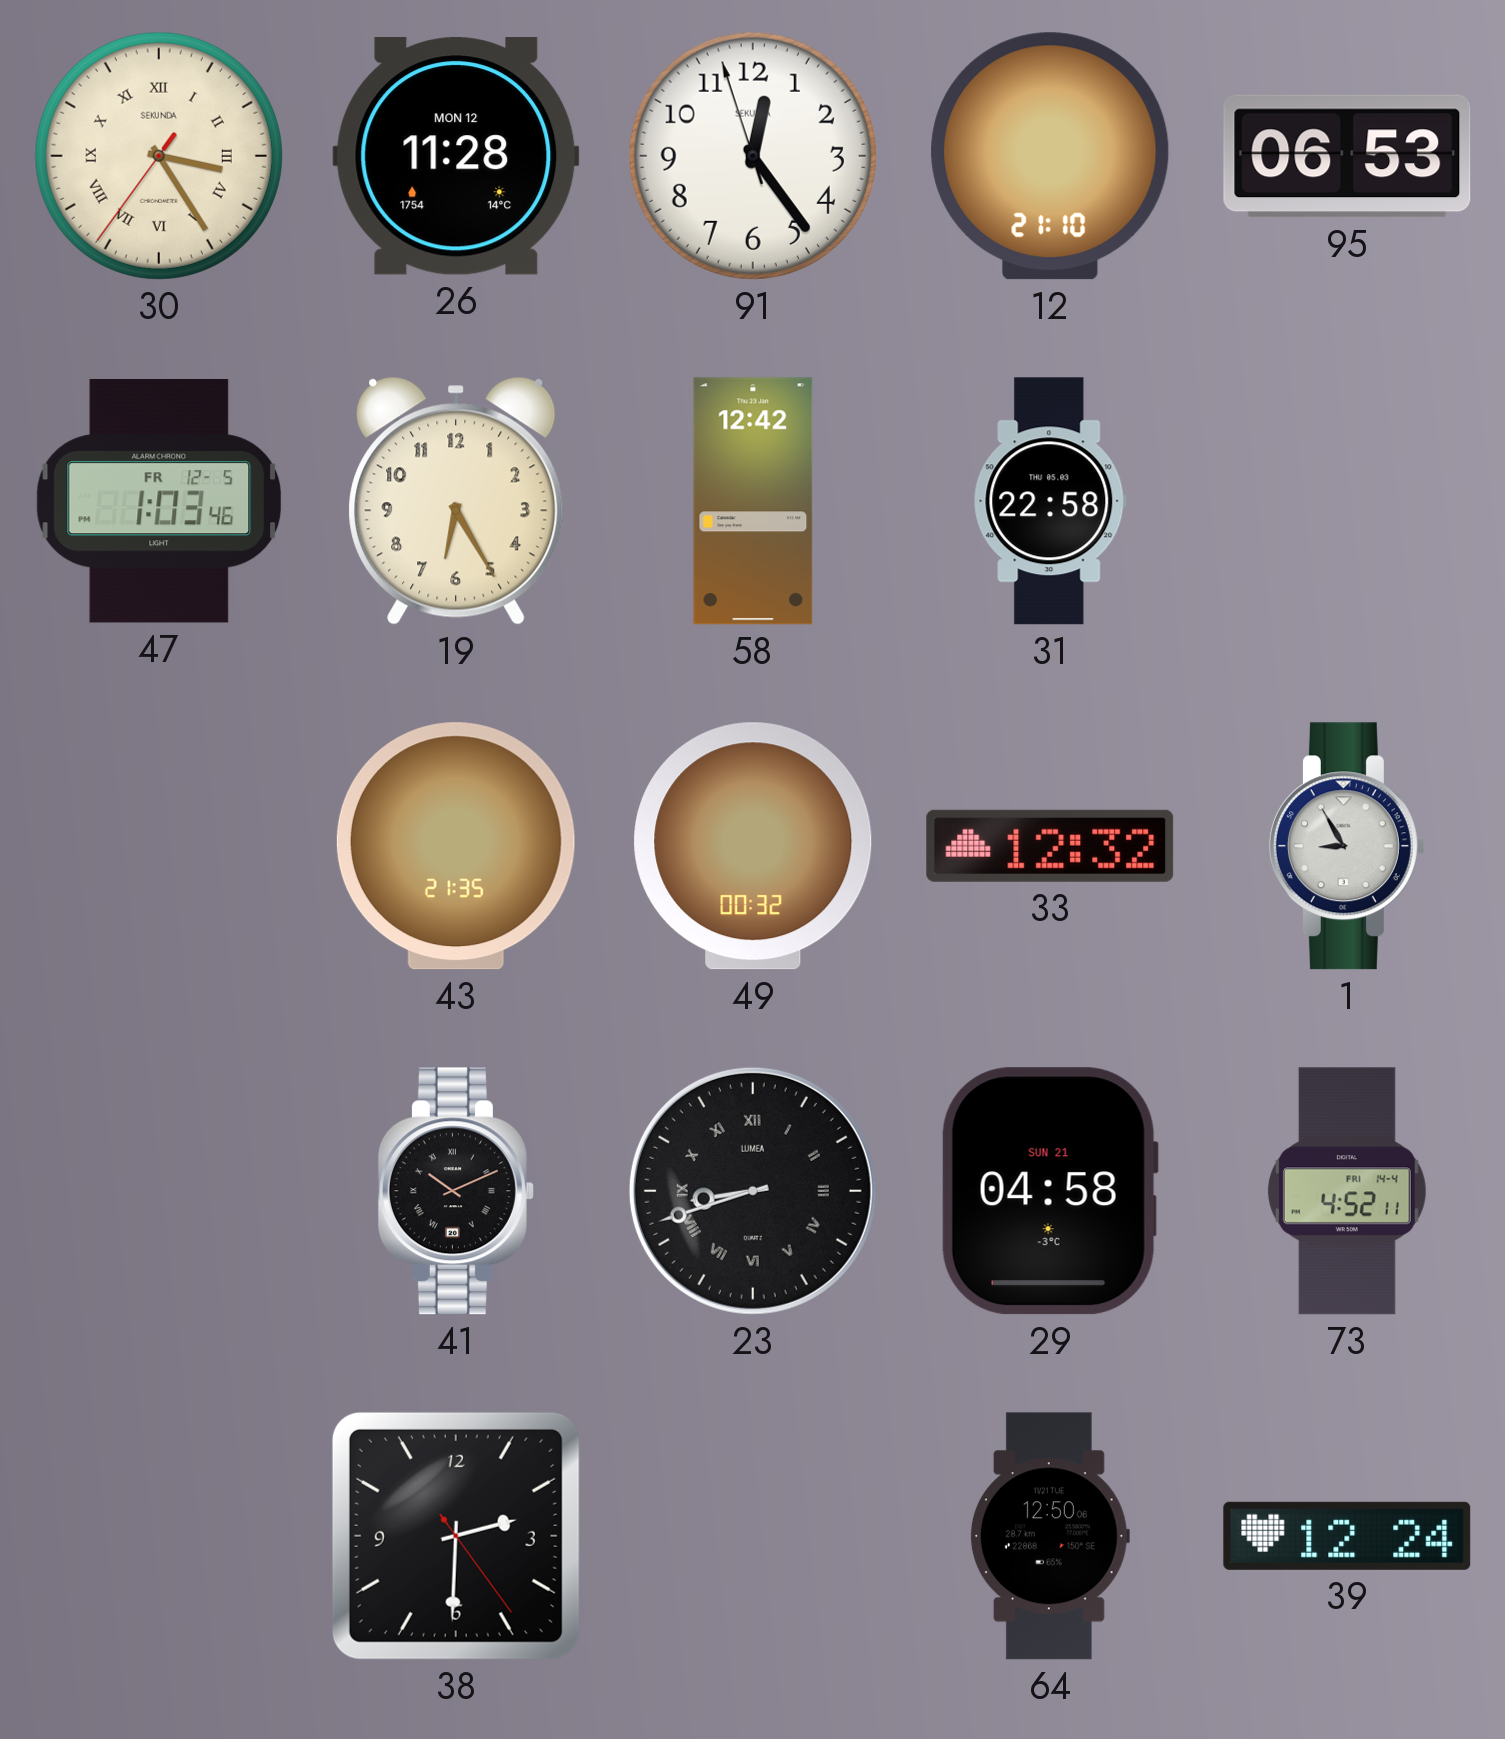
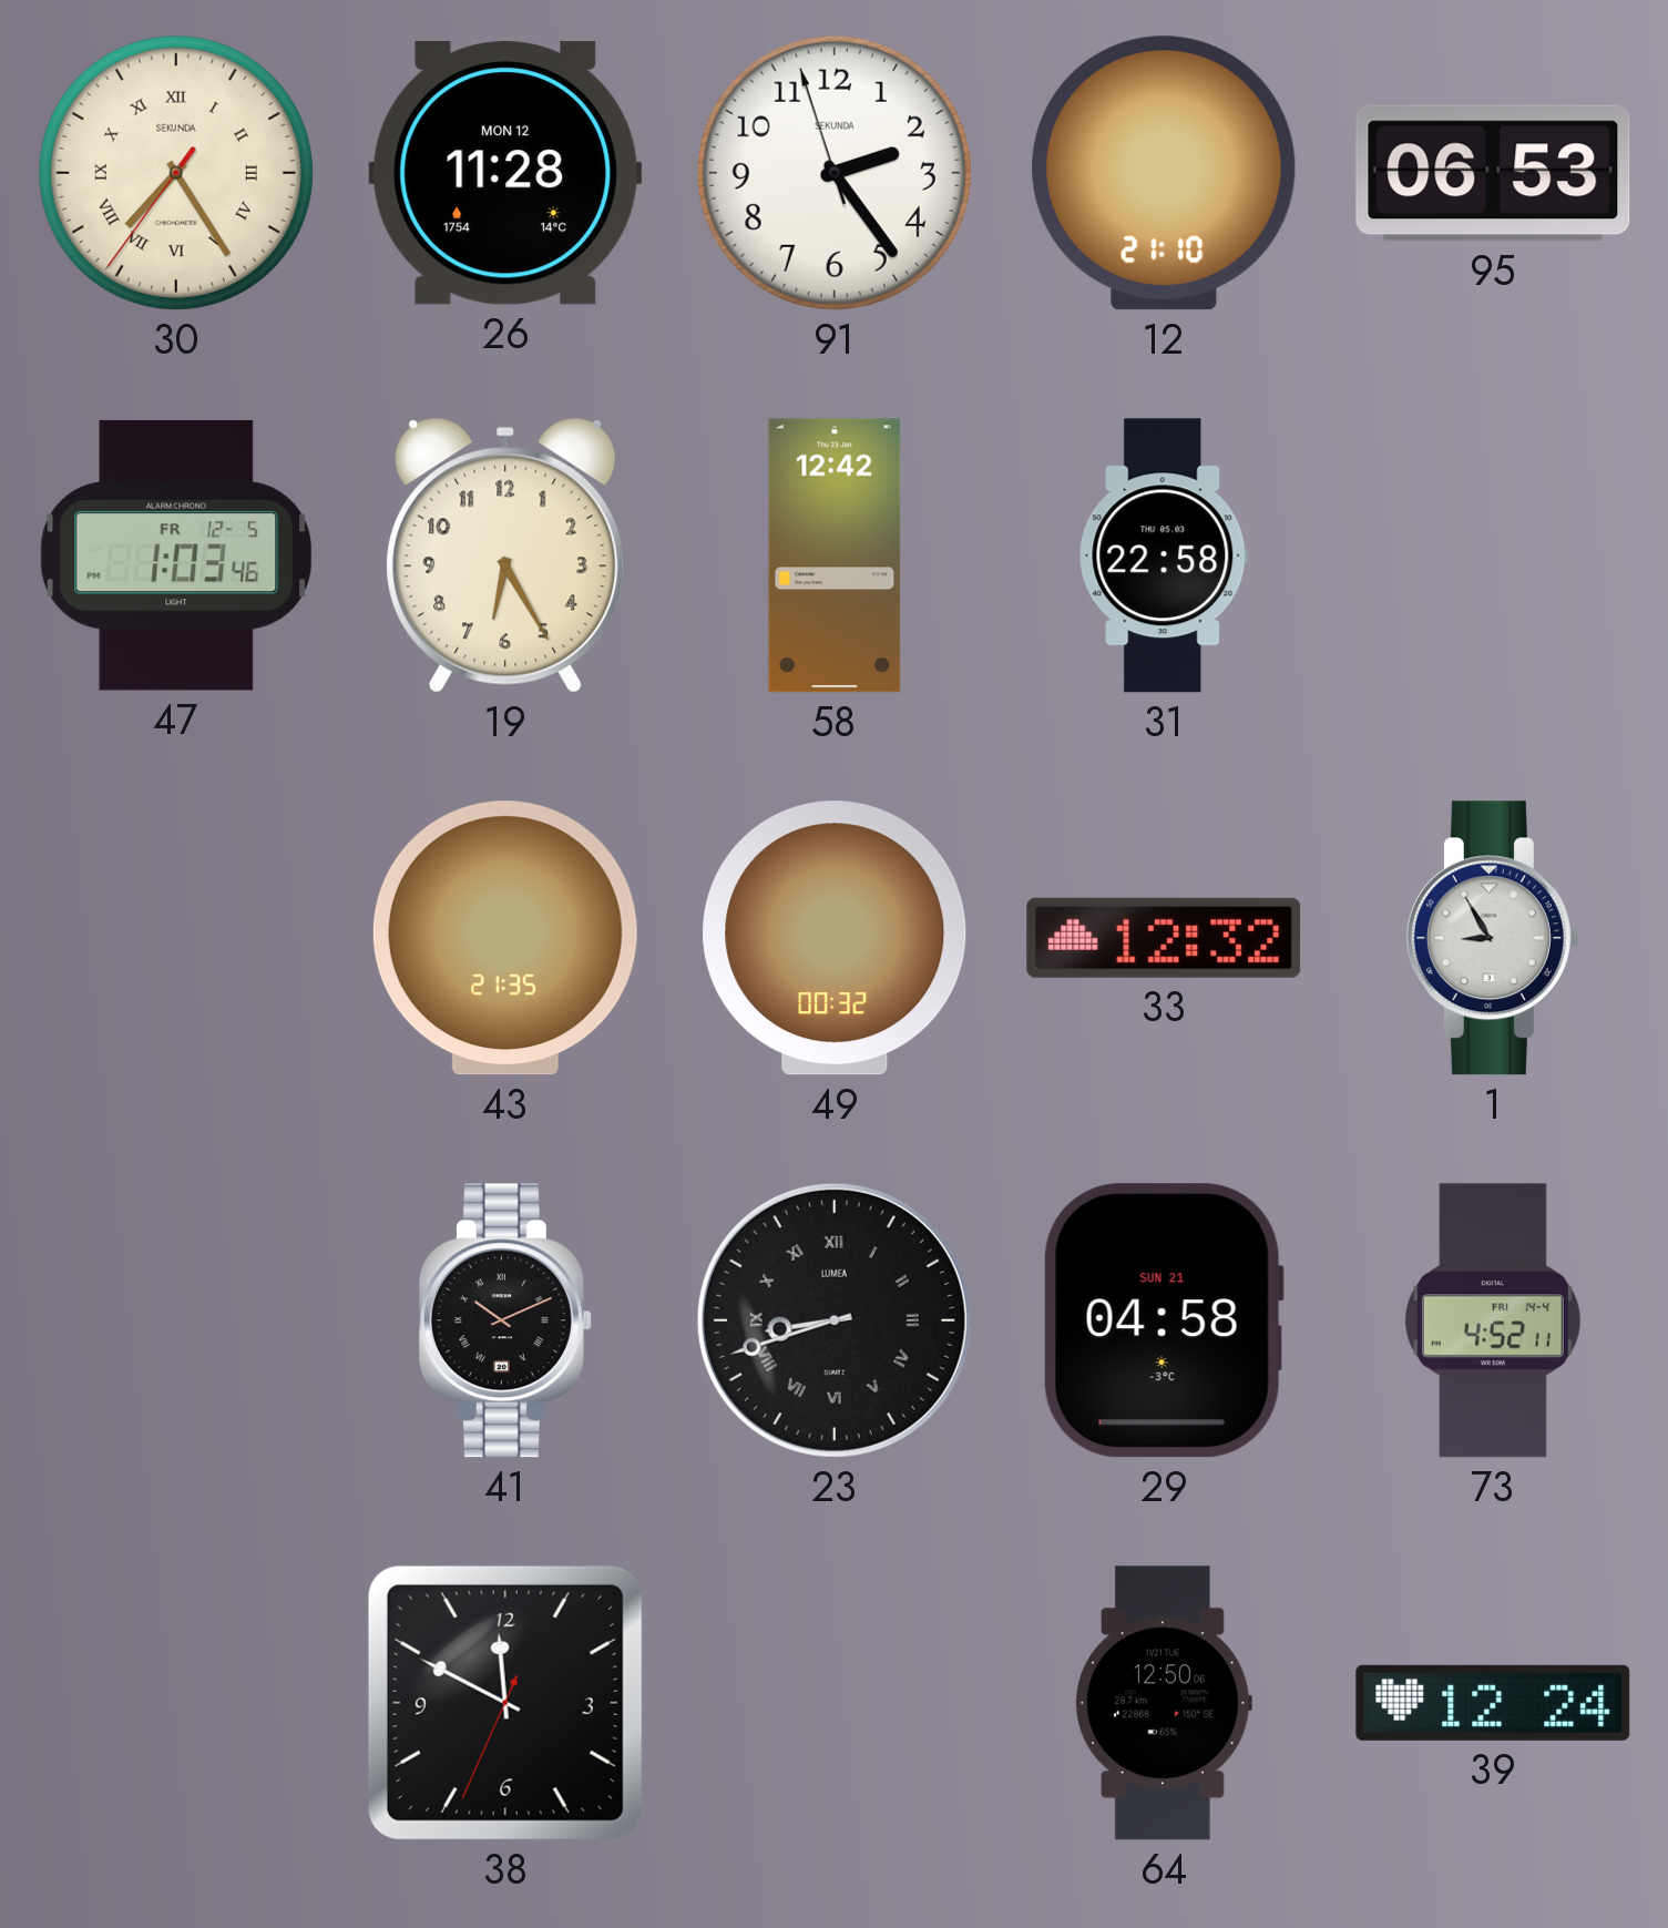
30: 3:24 -> 7:24 (176, 173)
91: 12:23 -> 2:23 (835, 173)
38: 2:30 -> 11:49 (505, 1703)
